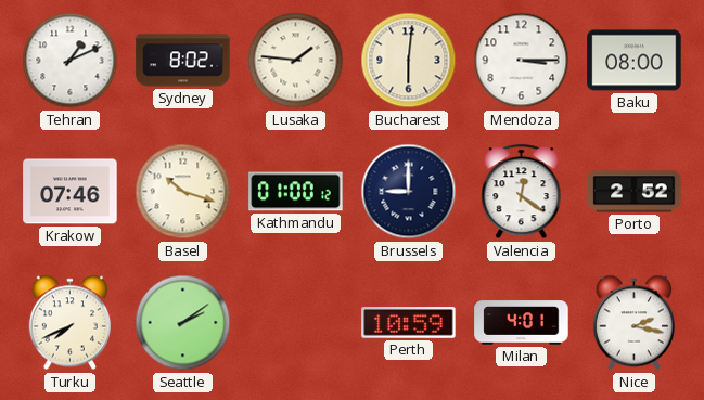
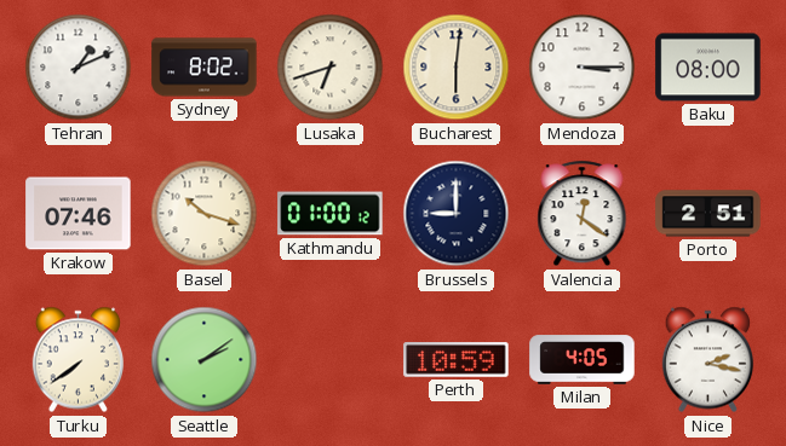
Lusaka: 1:46 -> 6:42 (331, 68)
Porto: 2:52 -> 2:51 (708, 214)
Turku: 7:41 -> 7:39 (78, 360)
Milan: 4:01 -> 4:05 (583, 360)
